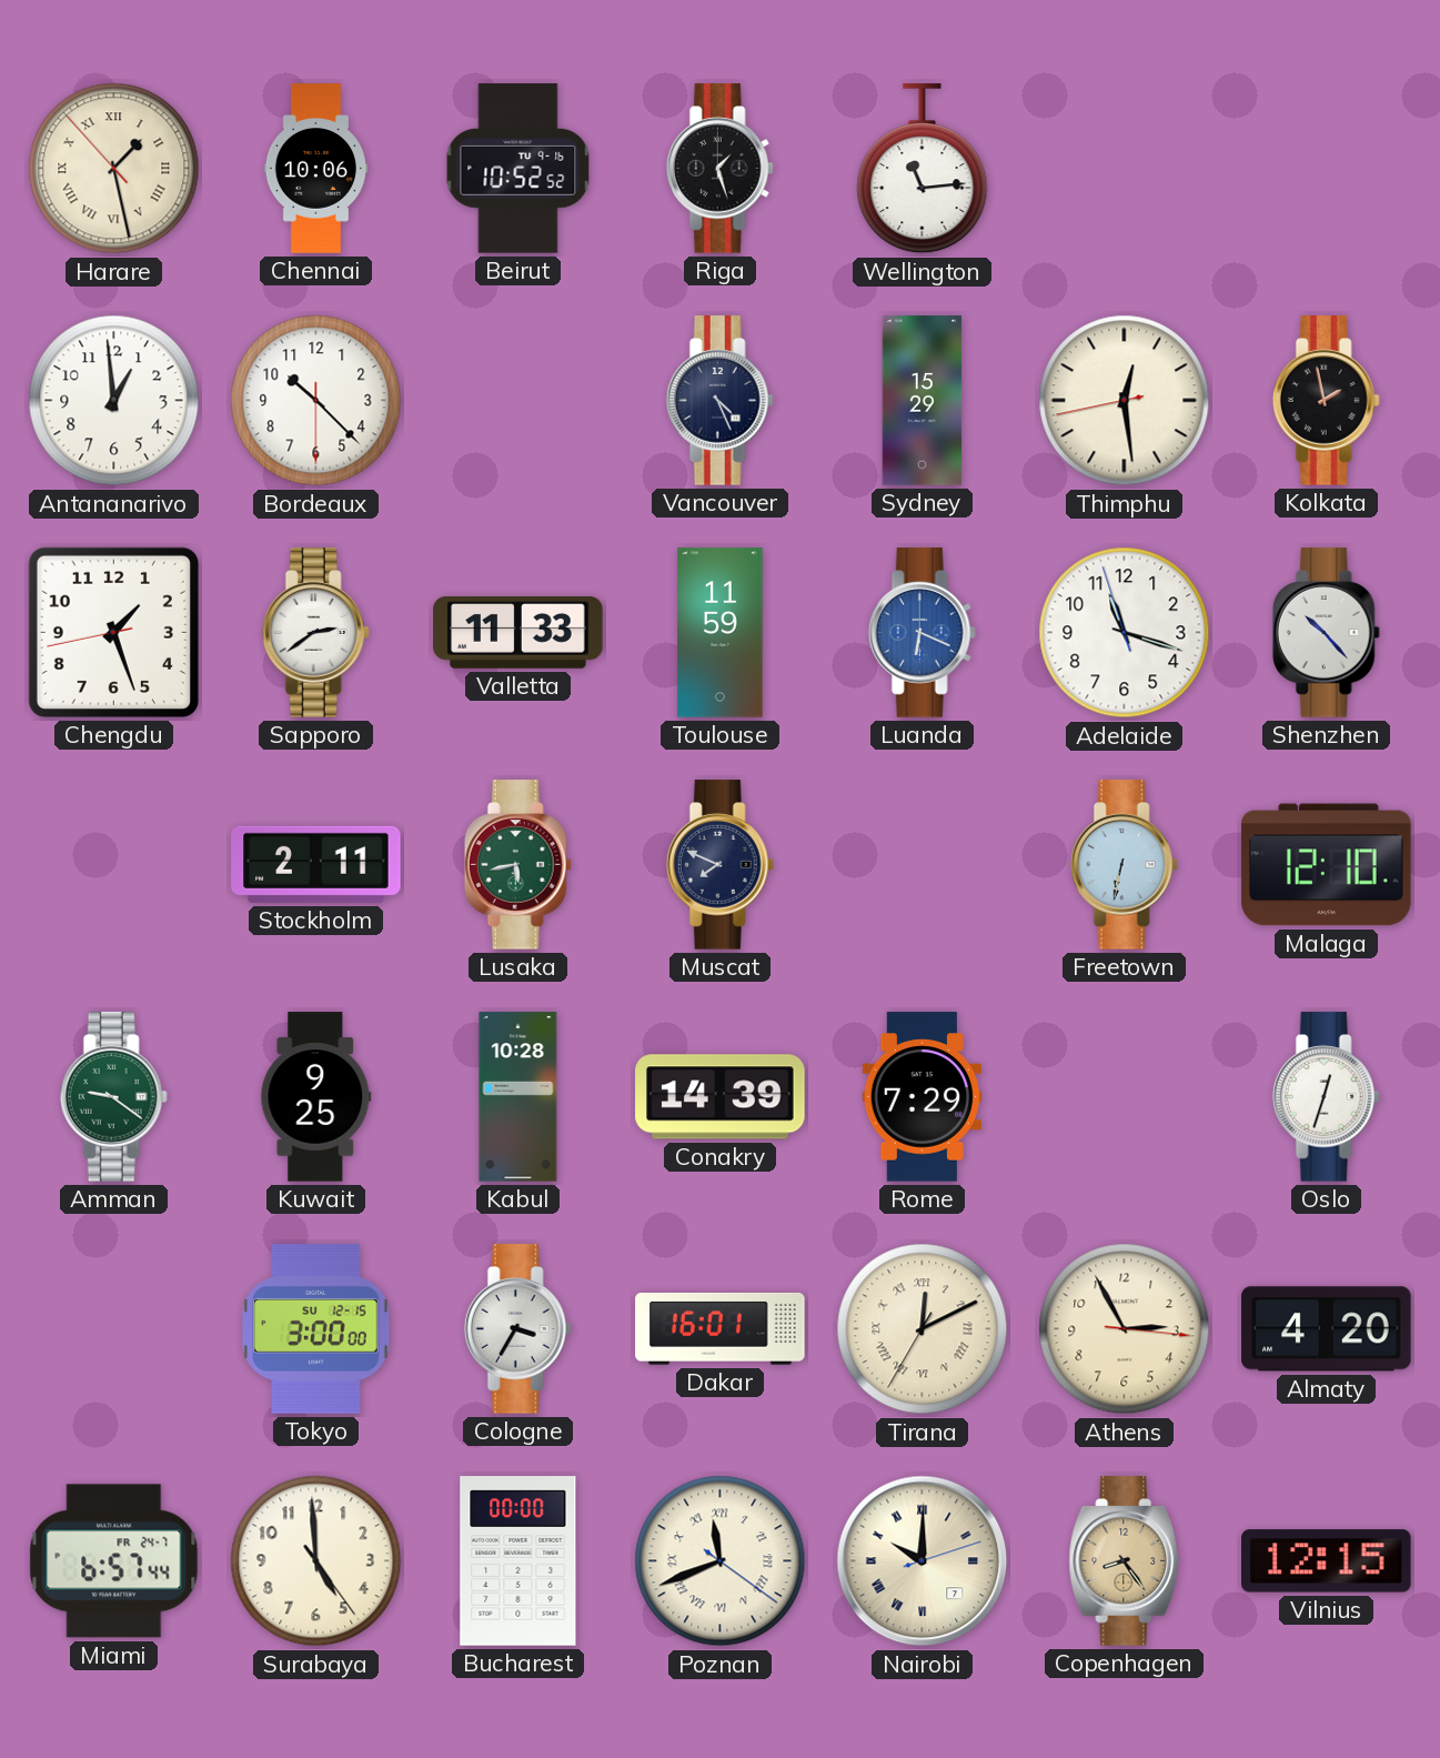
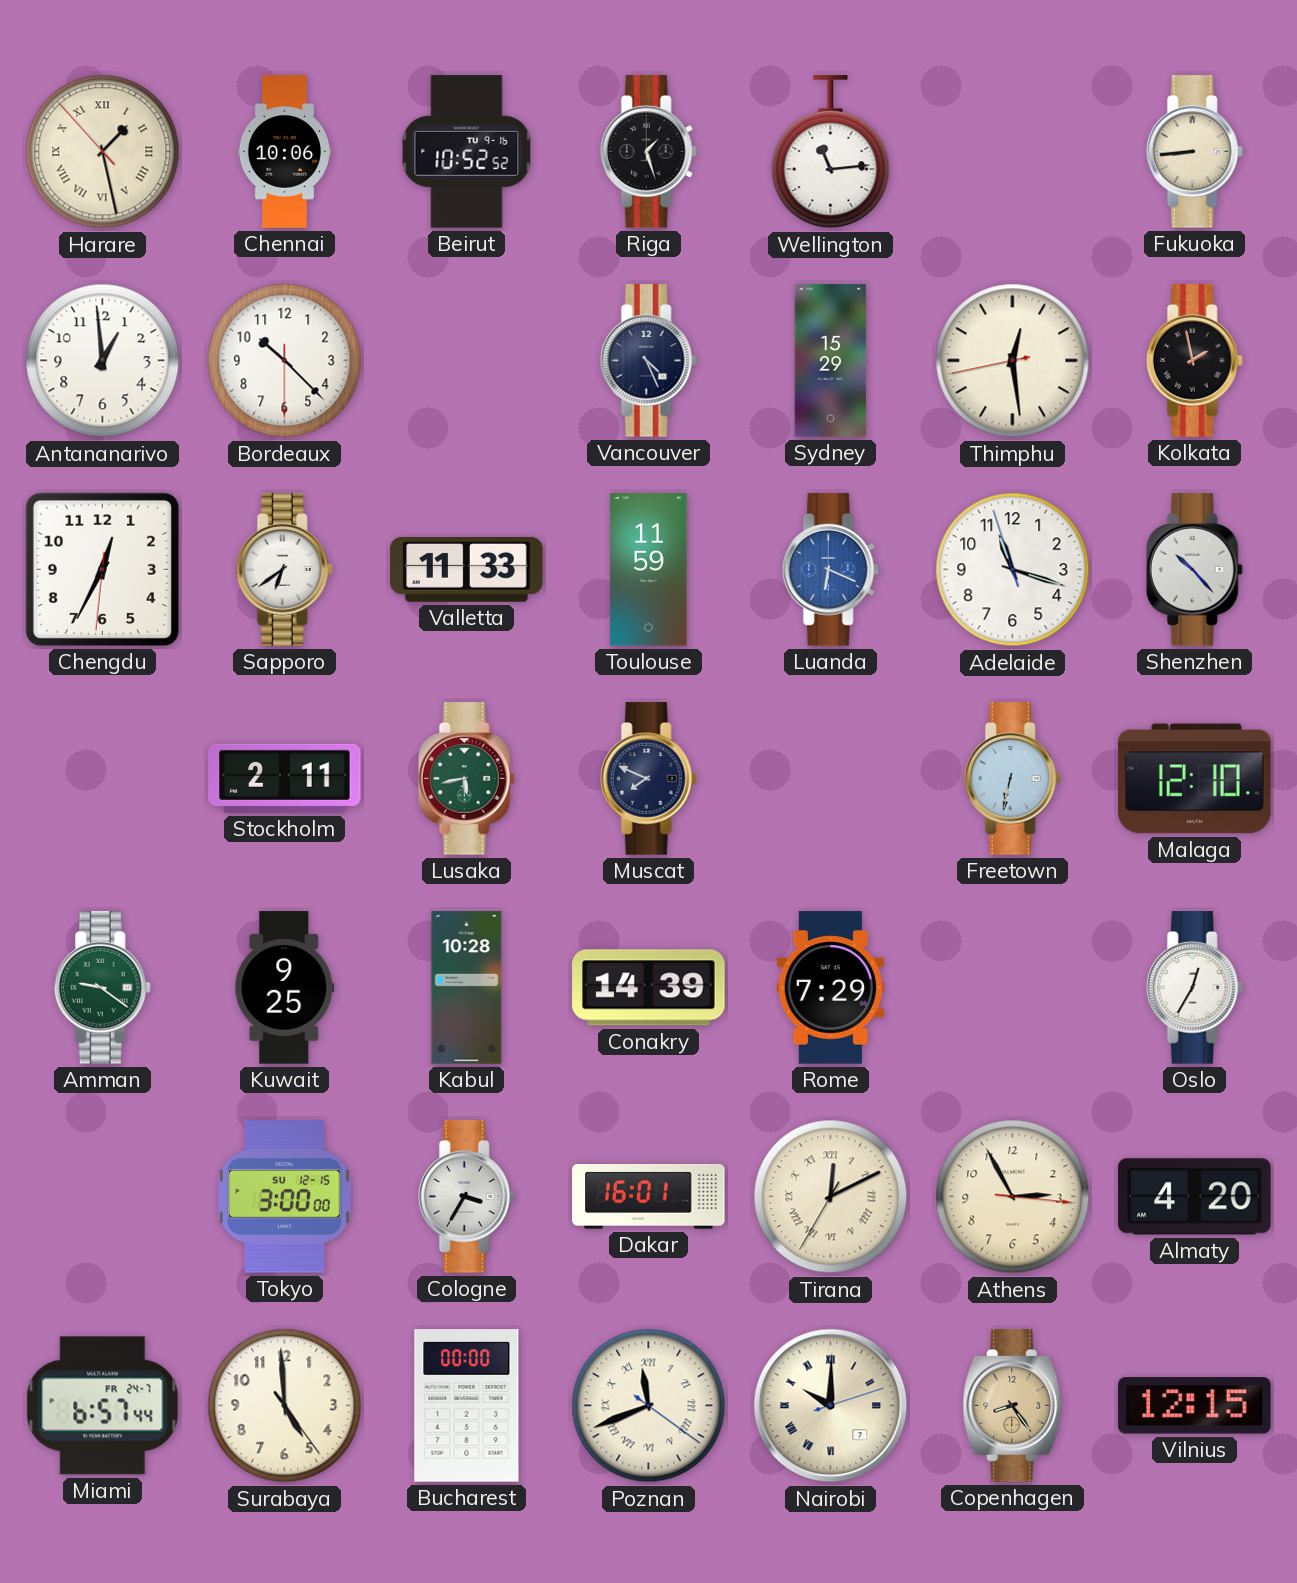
Fukuoka: none -> 8:44 (1194, 152)
Chengdu: 1:26 -> 12:34 (102, 569)
Sapporo: 2:39 -> 6:39 (284, 570)
Oslo: 12:33 -> 12:35 (1194, 988)
